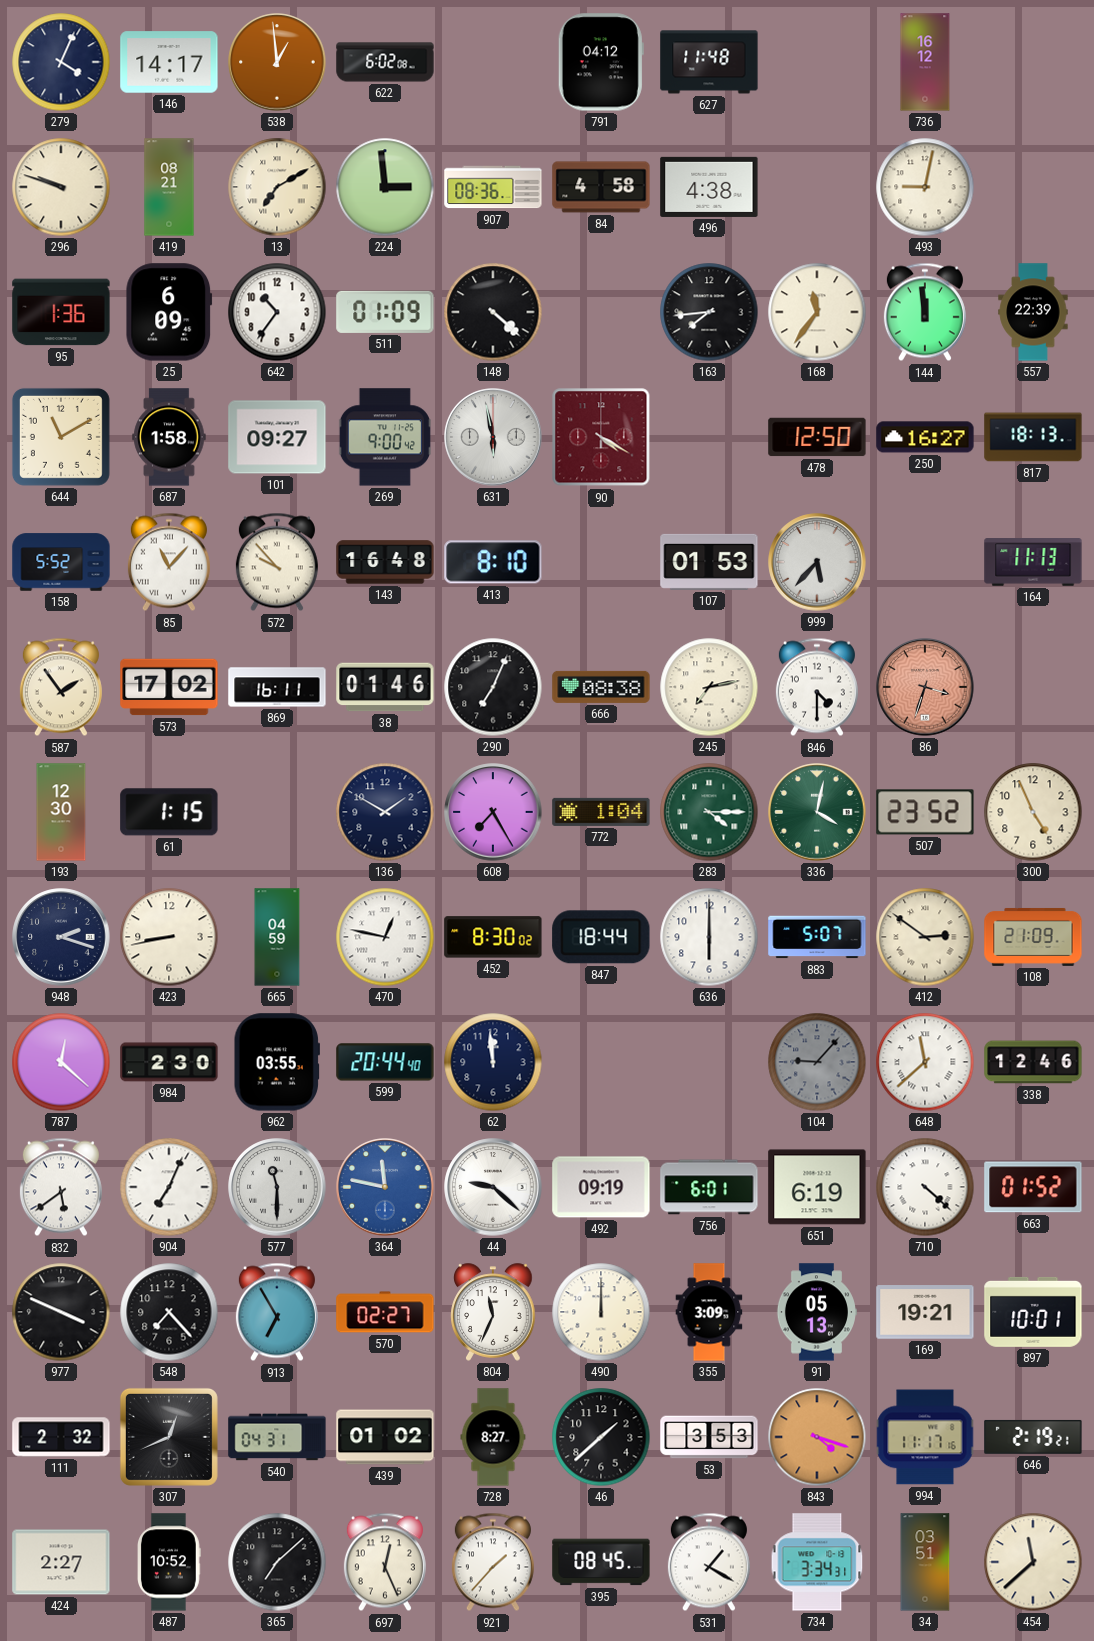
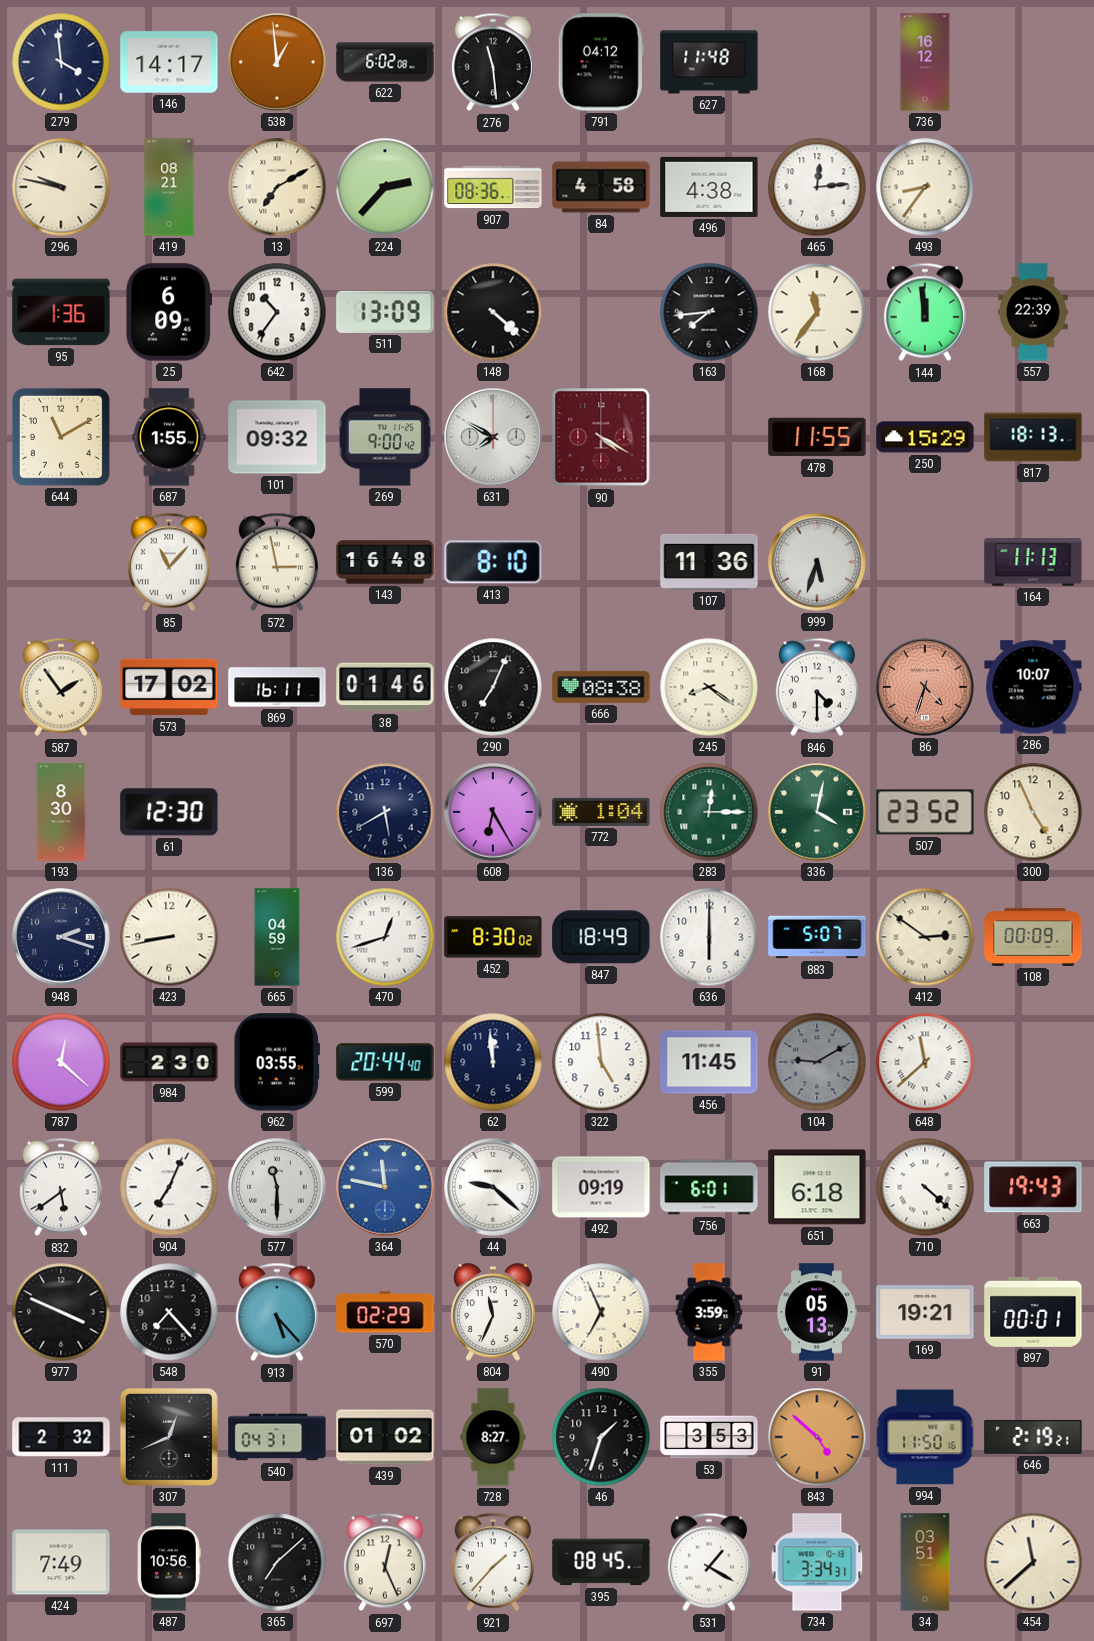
279: 4:04 -> 3:59 (61, 62)
276: none -> 11:29 (493, 62)
296: 9:48 -> 9:47 (61, 187)
224: 2:59 -> 2:37 (385, 187)
465: none -> 12:14 (817, 187)
493: 9:02 -> 8:36 (925, 187)
511: 01:09 -> 13:09 (385, 312)
687: 1:58 -> 1:55 (169, 437)
101: 09:27 -> 09:32 (277, 437)
631: 5:58 -> 7:50 (493, 437)
478: 12:50 -> 11:55 (817, 437)
250: 16:27 -> 15:29 (925, 437)
158: 5:52 -> none (61, 562)
572: 9:53 -> 2:58 (277, 562)
107: 01:53 -> 11:36 (709, 562)
999: 5:37 -> 5:33 (817, 562)
245: 7:13 -> 8:21 (709, 687)
86: 3:33 -> 4:33 (925, 687)
286: none -> 10:07 (1033, 687)
193: 12:30 -> 8:30 (61, 812)
61: 1:15 -> 12:30 (169, 812)
136: 1:50 -> 5:40 (385, 812)
608: 7:25 -> 6:25 (493, 812)
283: 4:15 -> 12:15 (709, 812)
470: 12:47 -> 12:42 (385, 937)
847: 18:44 -> 18:49 (601, 937)
108: 21:09 -> 00:09 (1033, 937)
322: none -> 4:59 (601, 1062)
456: none -> 11:45 (709, 1062)
104: 9:07 -> 9:10 (817, 1062)
338: 12:46 -> none (1033, 1062)
651: 6:19 -> 6:18 (817, 1187)
663: 01:52 -> 19:43 (1033, 1187)
913: 6:55 -> 5:23 (277, 1312)
570: 02:27 -> 02:29 (385, 1312)
490: 12:00 -> 6:56 (601, 1312)
355: 3:09 -> 3:59 (709, 1312)
897: 10:01 -> 00:01 (1033, 1312)
46: 1:38 -> 1:33 (601, 1437)
843: 4:18 -> 4:52 (817, 1437)
994: 11:17 -> 11:50 (925, 1437)
424: 2:27 -> 7:49 (61, 1562)
487: 10:52 -> 10:56 (170, 1562)
